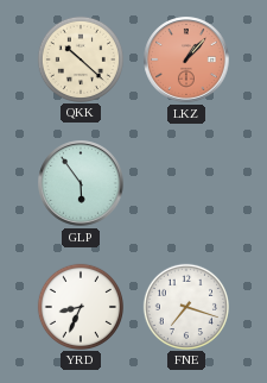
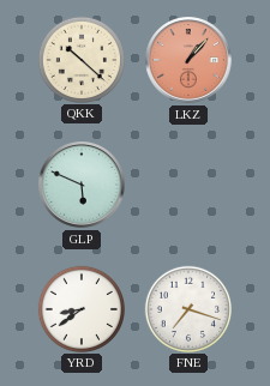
GLP: 5:54 -> 5:49 (82, 185)
YRD: 8:34 -> 8:39 (80, 308)
